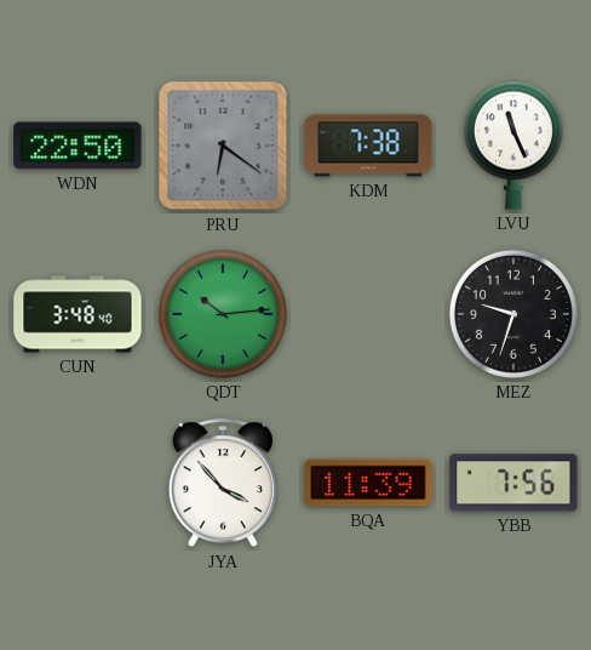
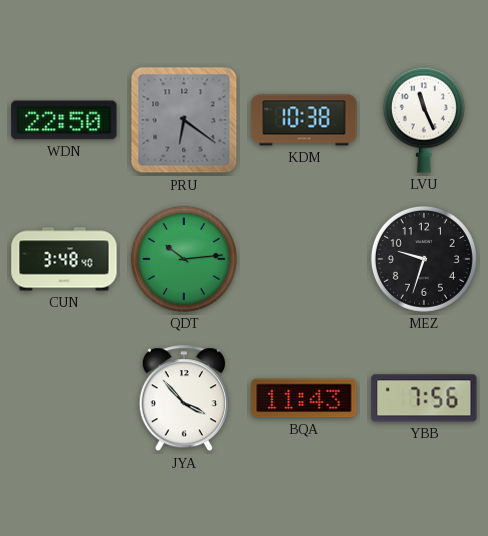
KDM: 7:38 -> 10:38 (304, 120)
BQA: 11:39 -> 11:43 (304, 398)
